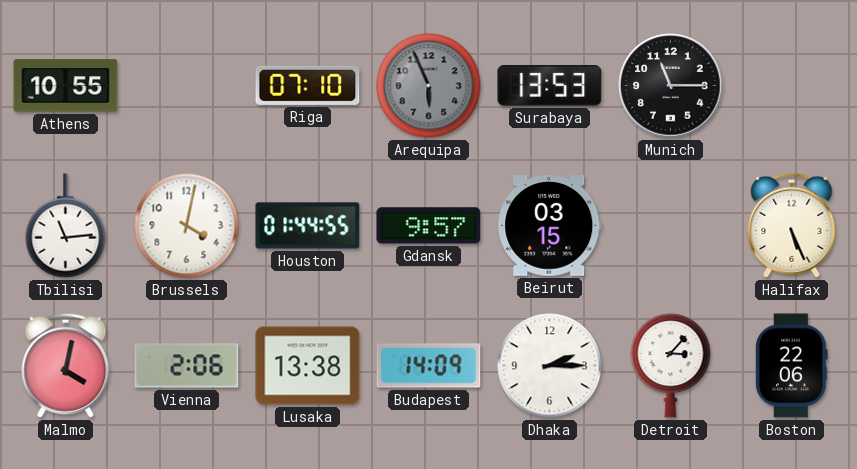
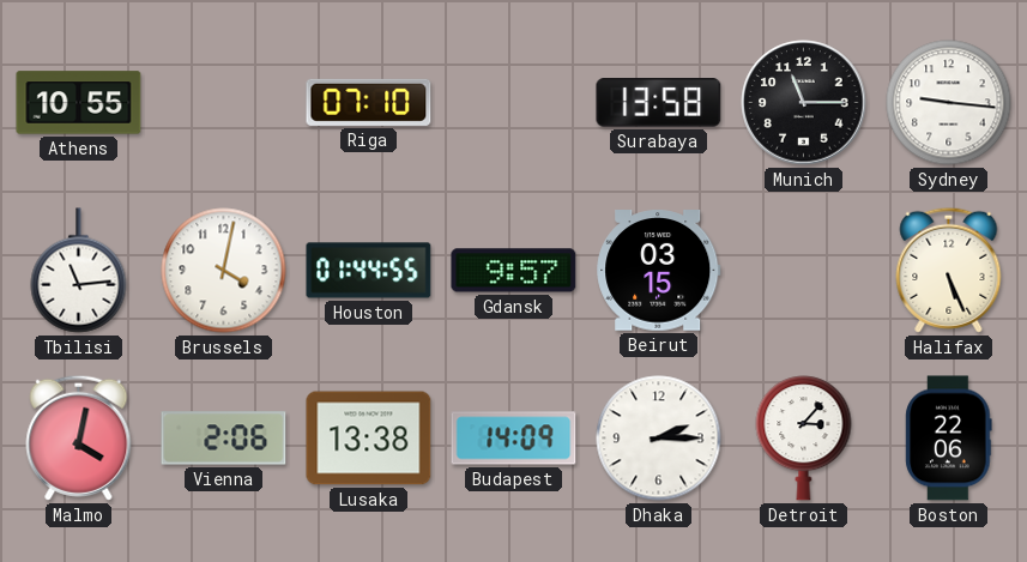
Arequipa: 5:56 -> none (429, 86)
Surabaya: 13:53 -> 13:58 (659, 103)
Sydney: none -> 9:16 (949, 103)
